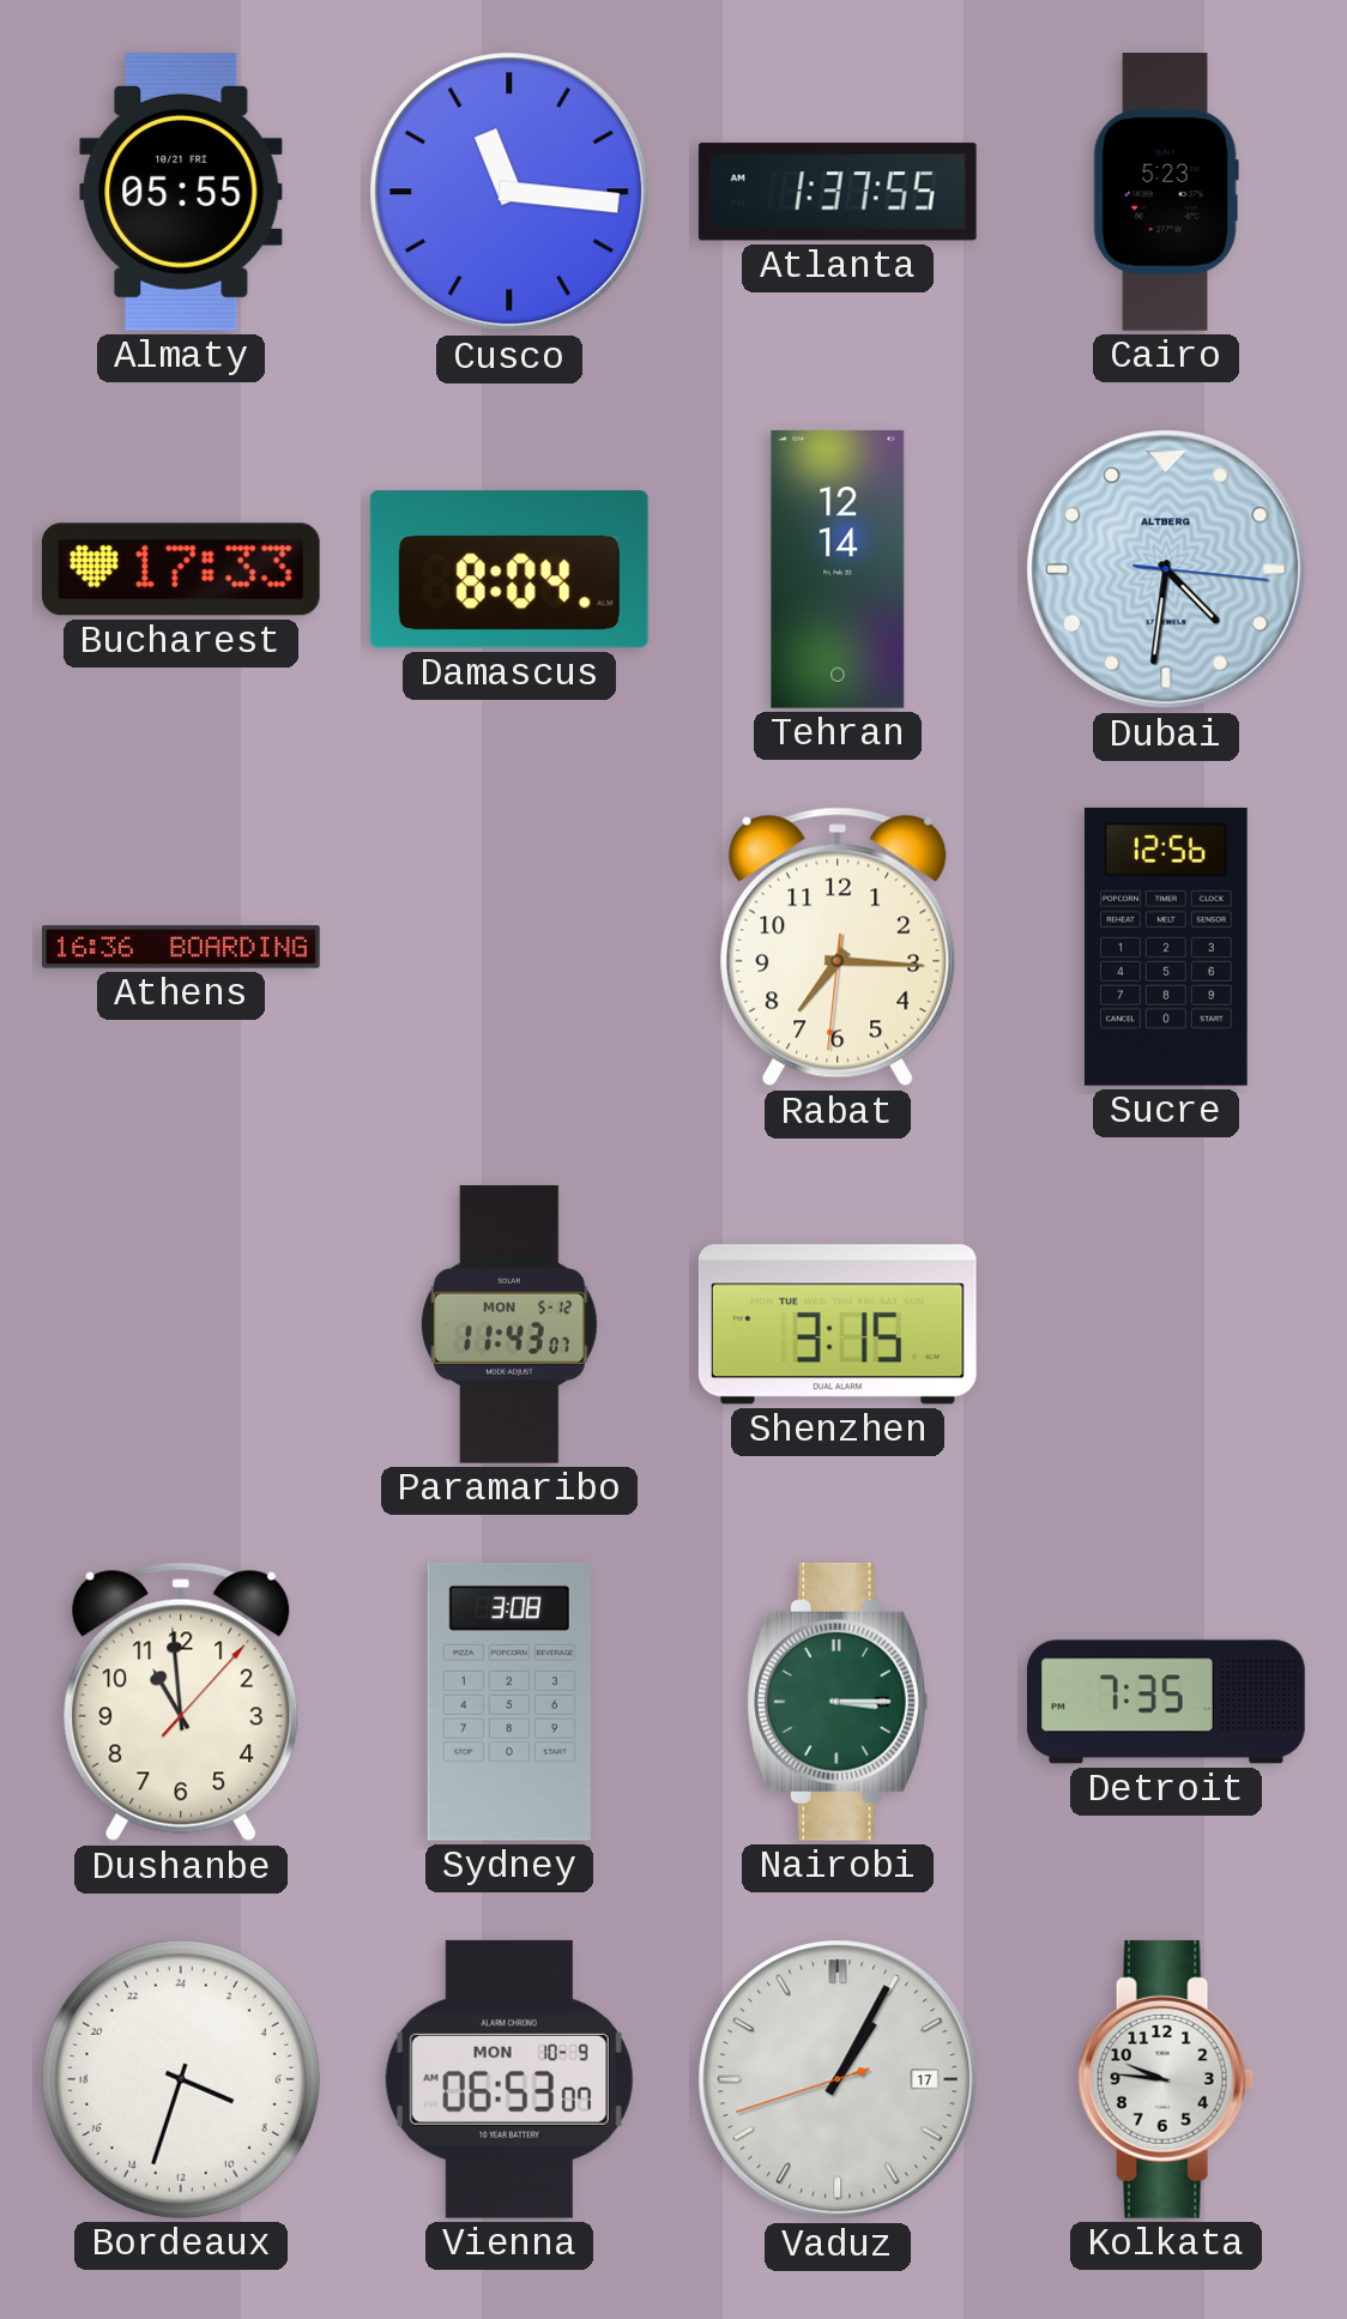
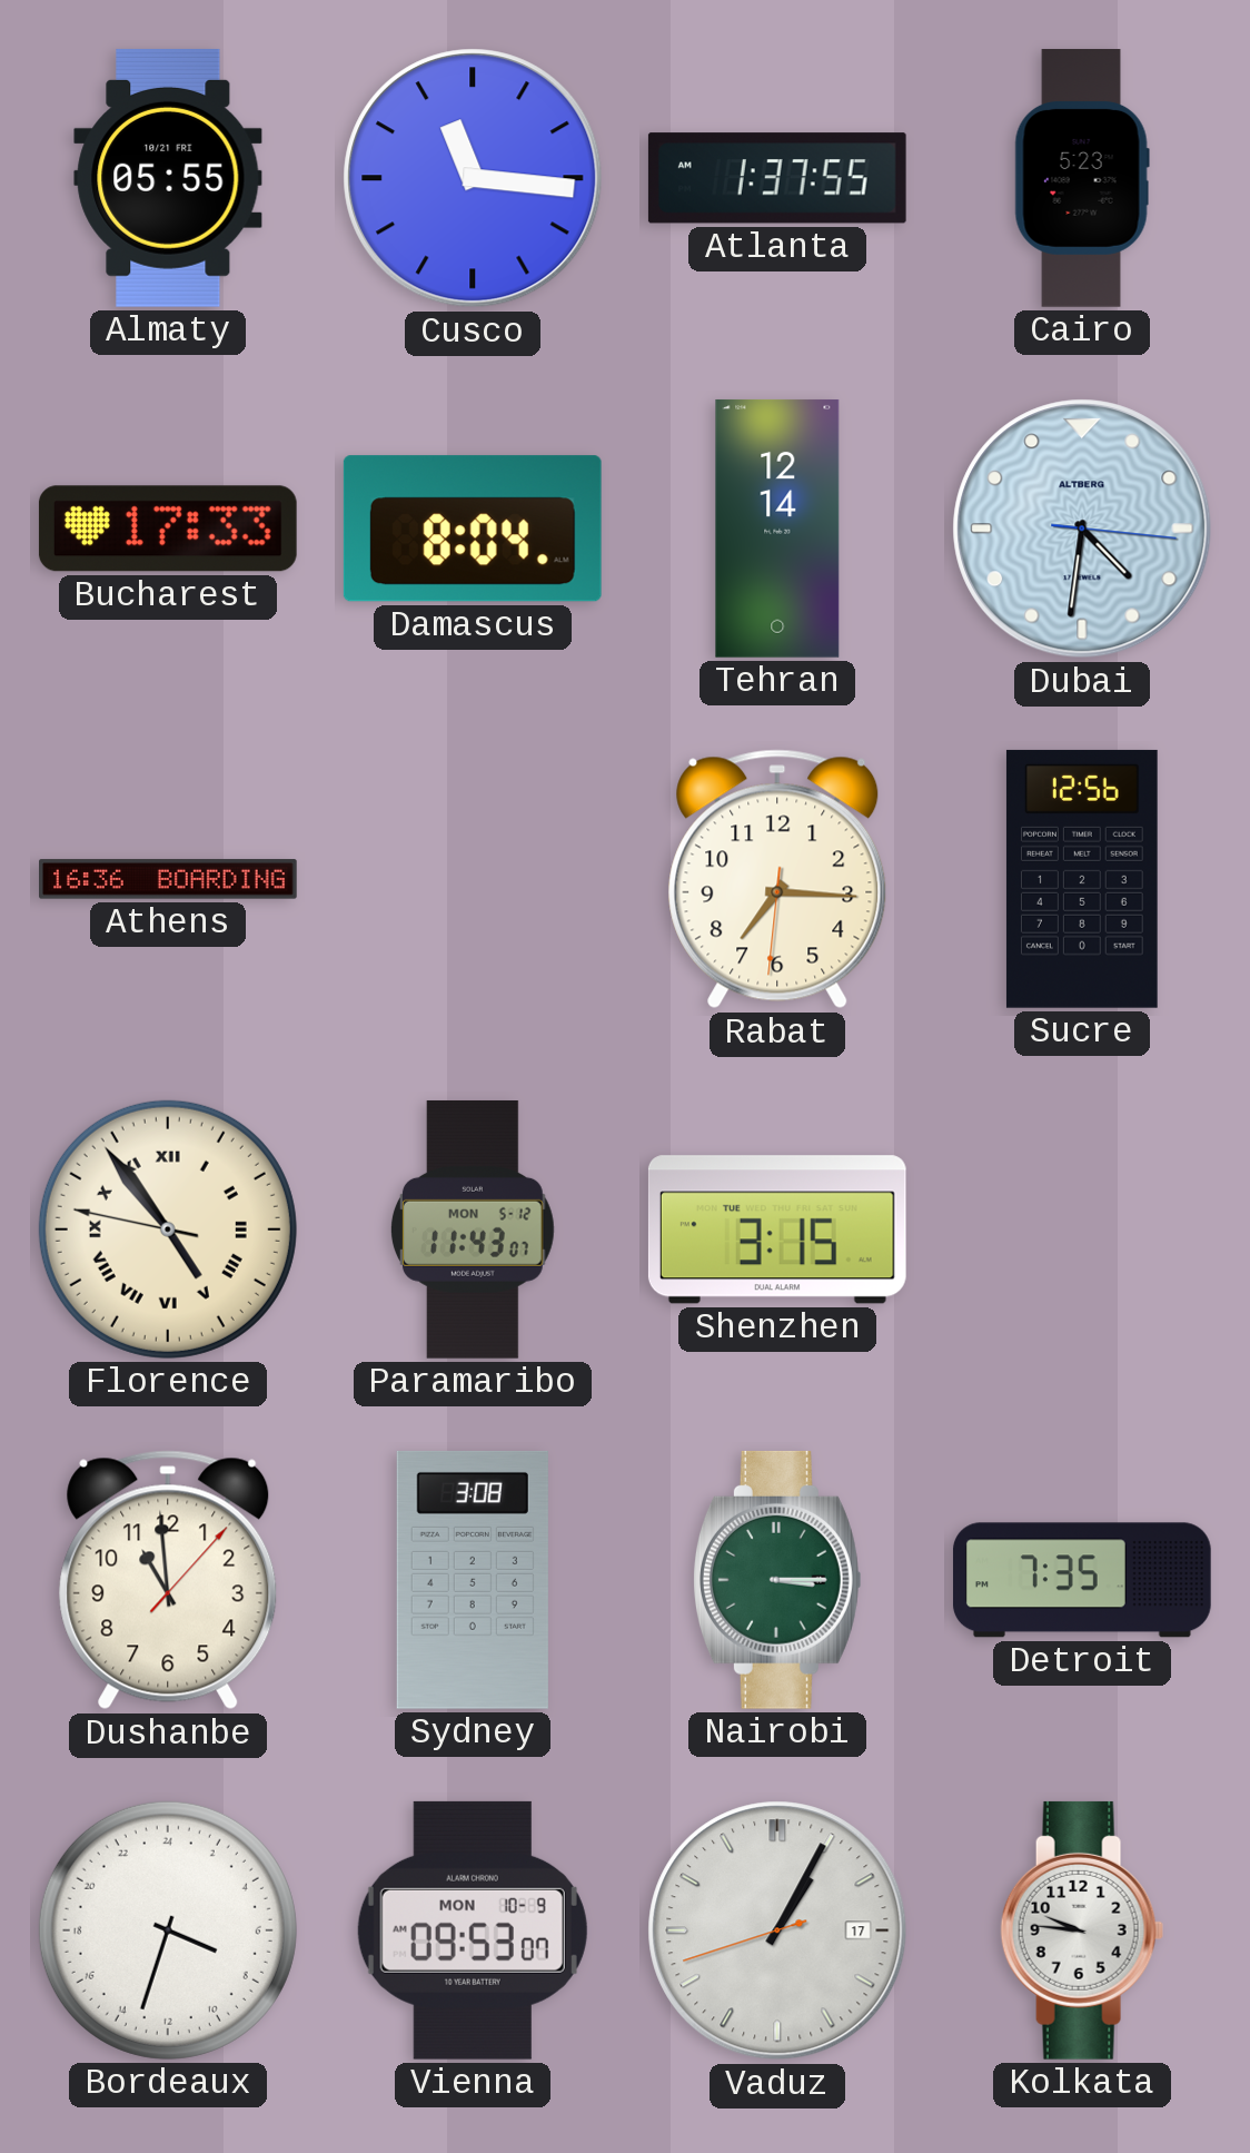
Florence: none -> 4:53 (168, 1229)
Vienna: 06:53 -> 09:53 (473, 1930)
